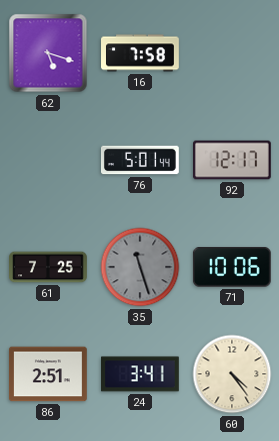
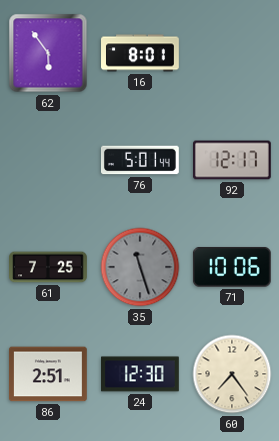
62: 5:18 -> 5:54 (48, 53)
16: 7:58 -> 8:01 (141, 53)
24: 3:41 -> 12:30 (141, 374)
60: 4:24 -> 7:24 (232, 374)
